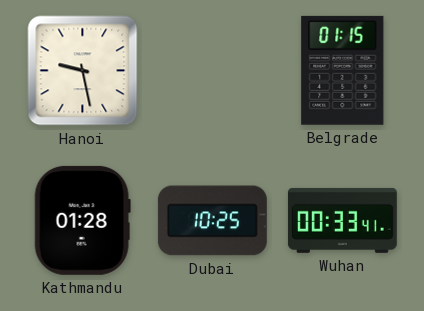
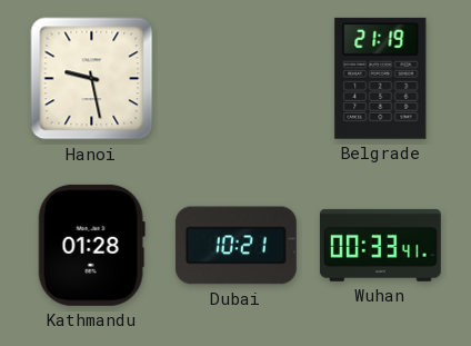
Belgrade: 01:15 -> 21:19 (381, 78)
Dubai: 10:25 -> 10:21 (235, 246)
